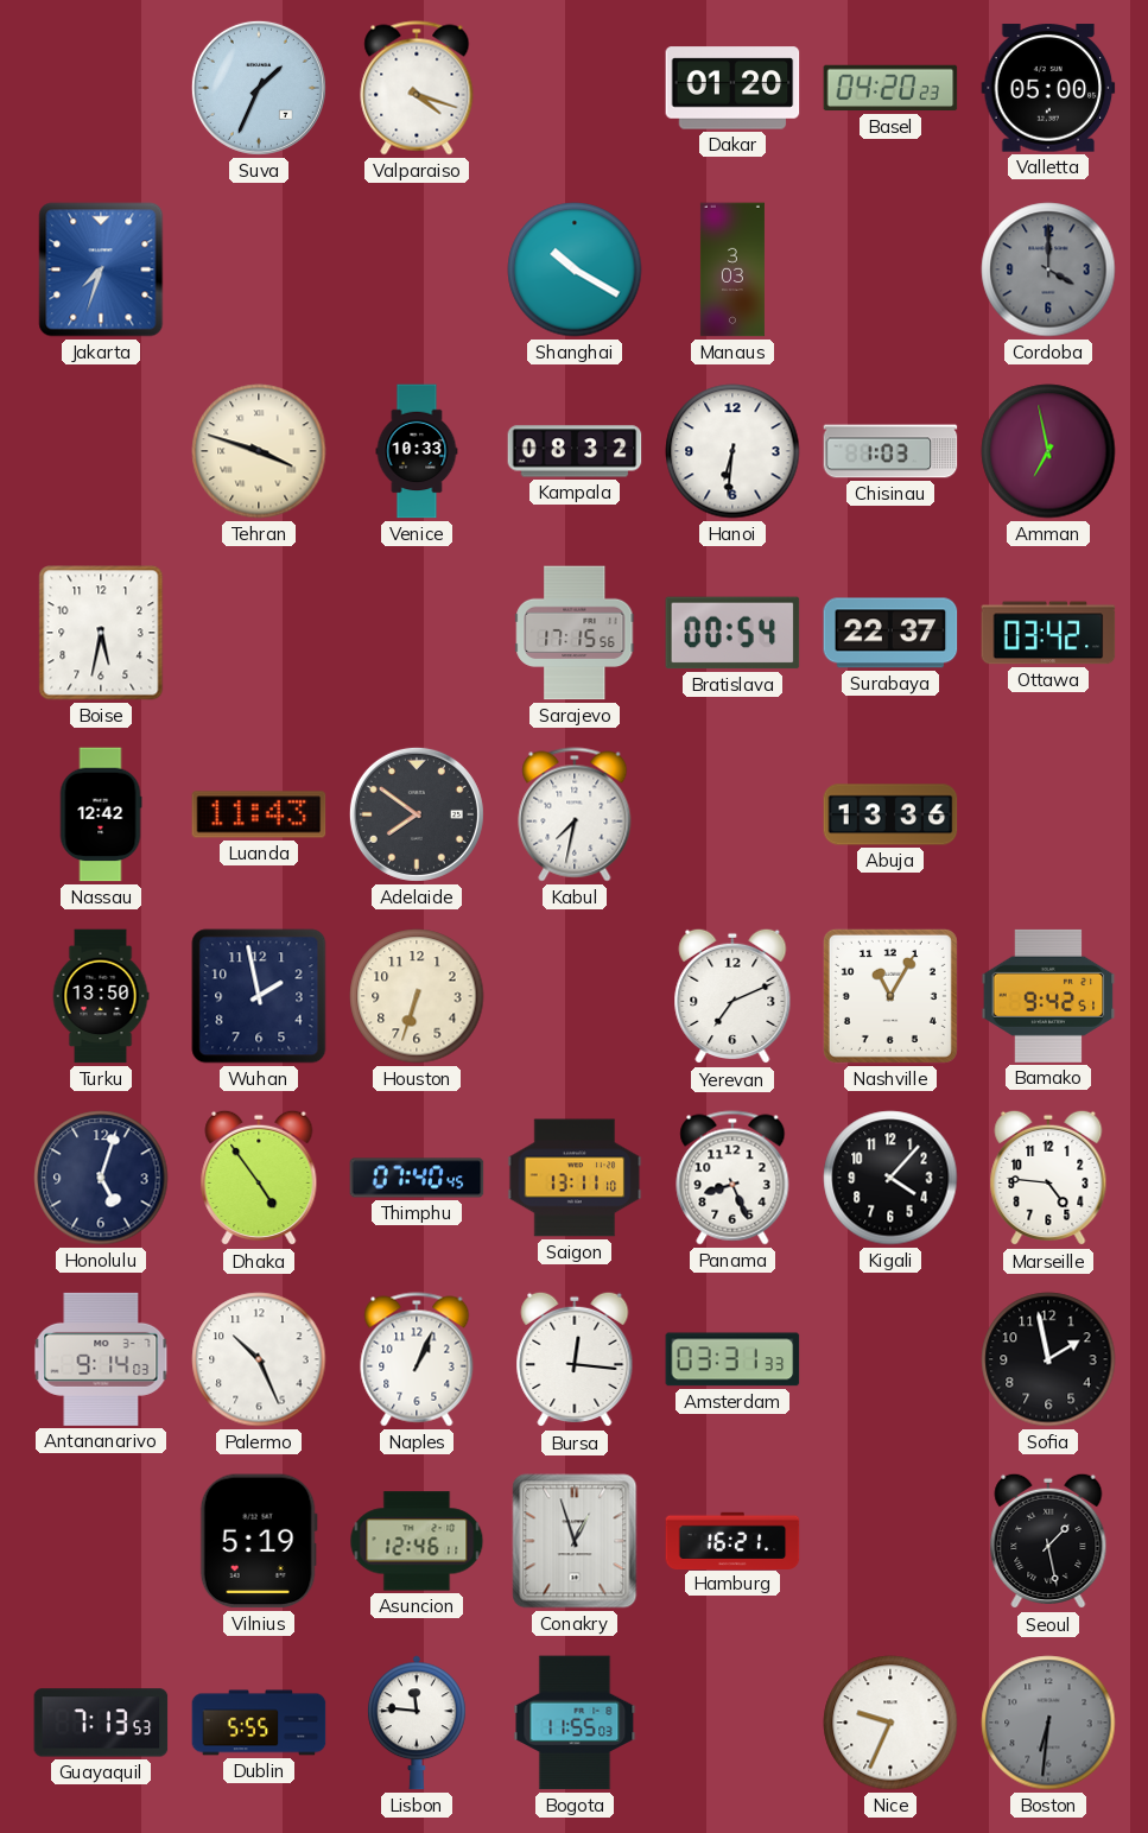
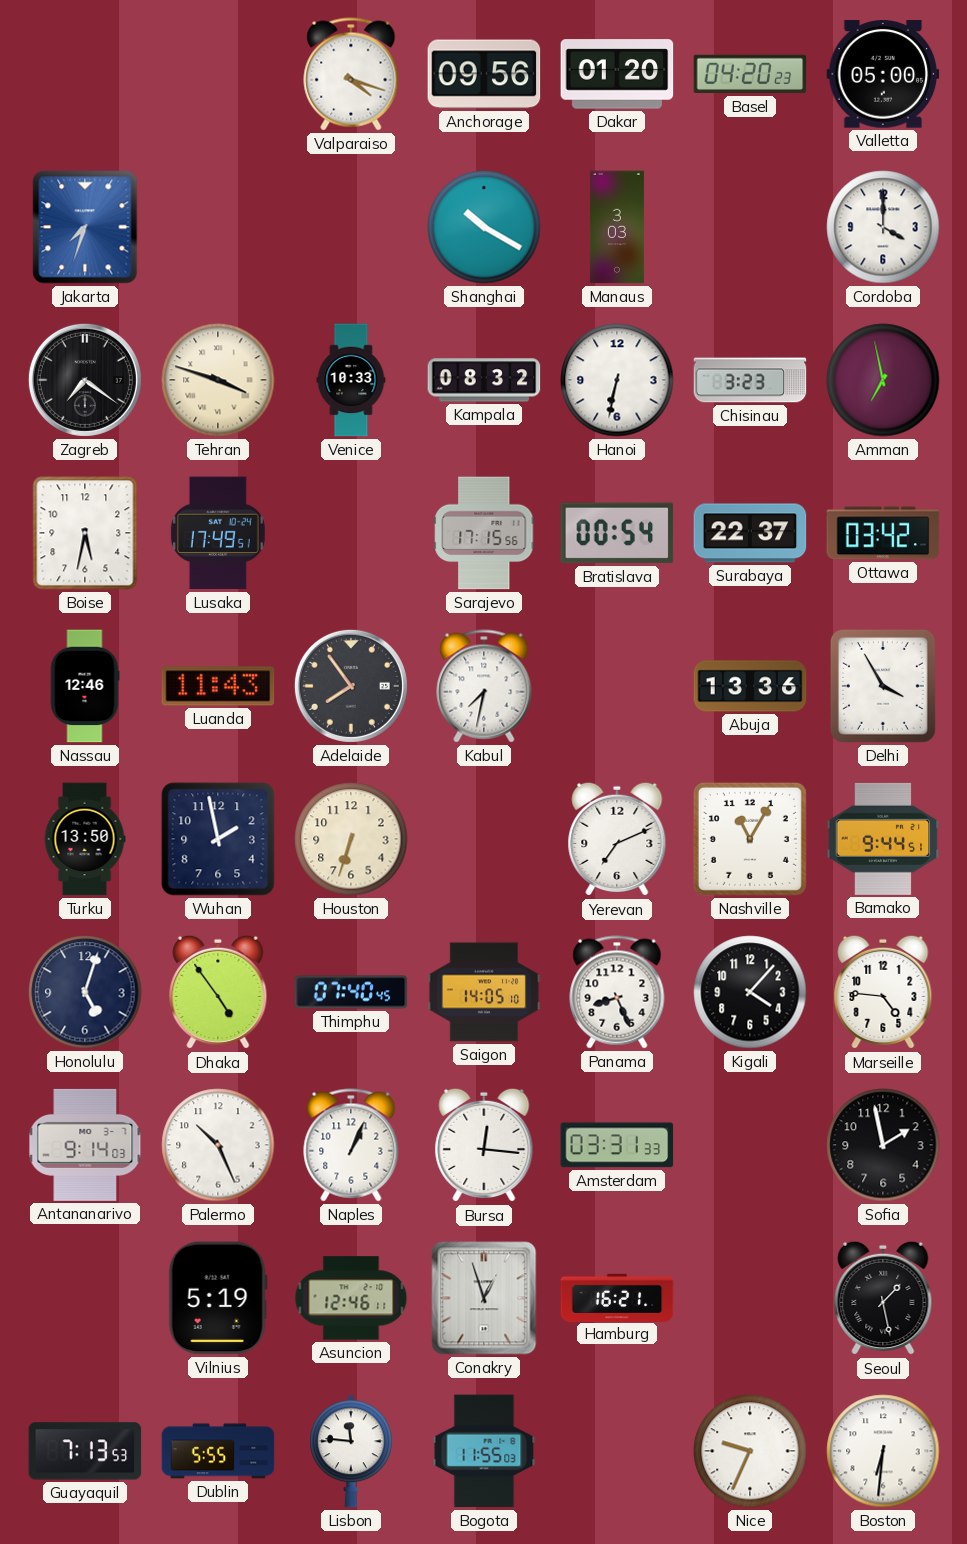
Suva: 1:34 -> none (259, 88)
Anchorage: none -> 09:56 (484, 74)
Cordoba dial: grey -> white (883, 227)
Zagreb: none -> 7:21 (85, 380)
Hanoi: 6:31 -> 6:32 (617, 380)
Chisinau: 1:03 -> 3:23 (750, 380)
Lusaka: none -> 17:49 (218, 533)
Nassau: 12:42 -> 12:46 (85, 686)
Adelaide: 7:51 -> 7:54 (351, 686)
Delhi: none -> 3:55 (883, 686)
Bamako: 9:42 -> 9:44 (883, 839)
Saigon: 13:11 -> 14:05 (484, 992)
Boston dial: grey -> white (883, 1451)
